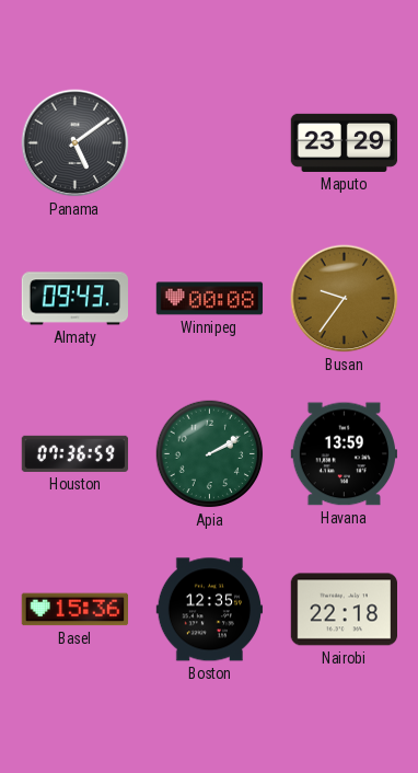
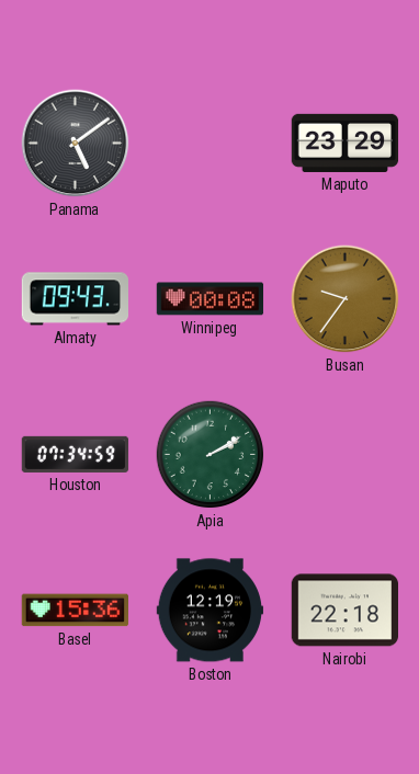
Houston: 07:36 -> 07:34 (76, 454)
Havana: 13:59 -> none (344, 454)
Boston: 12:35 -> 12:19 (211, 611)
